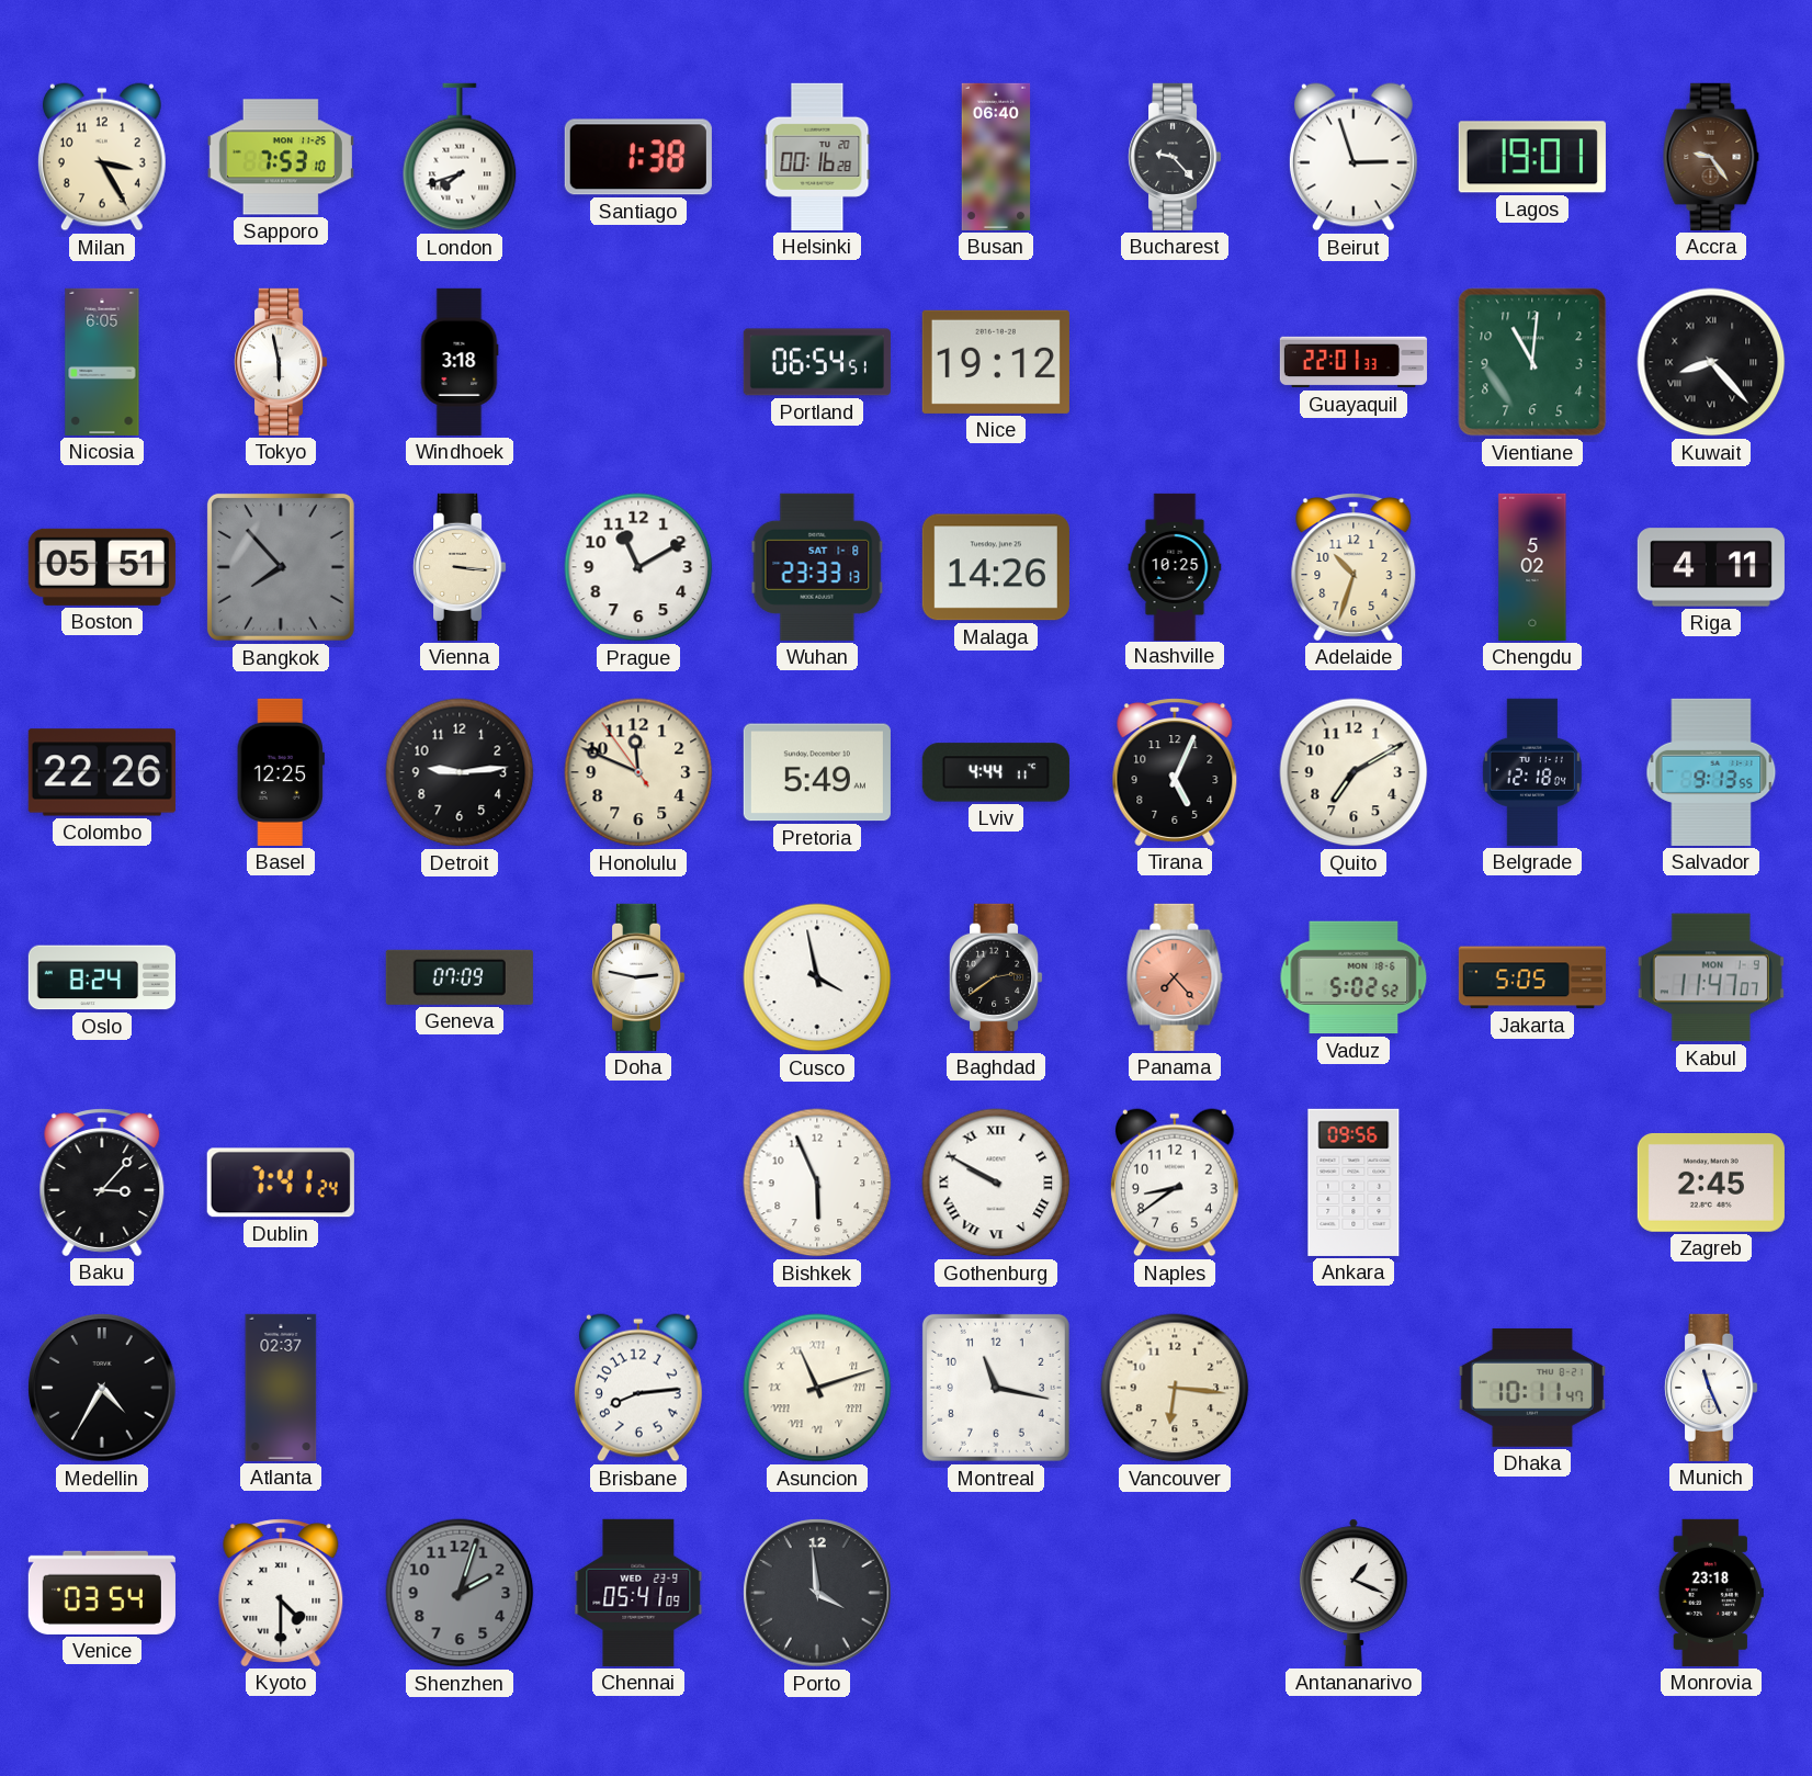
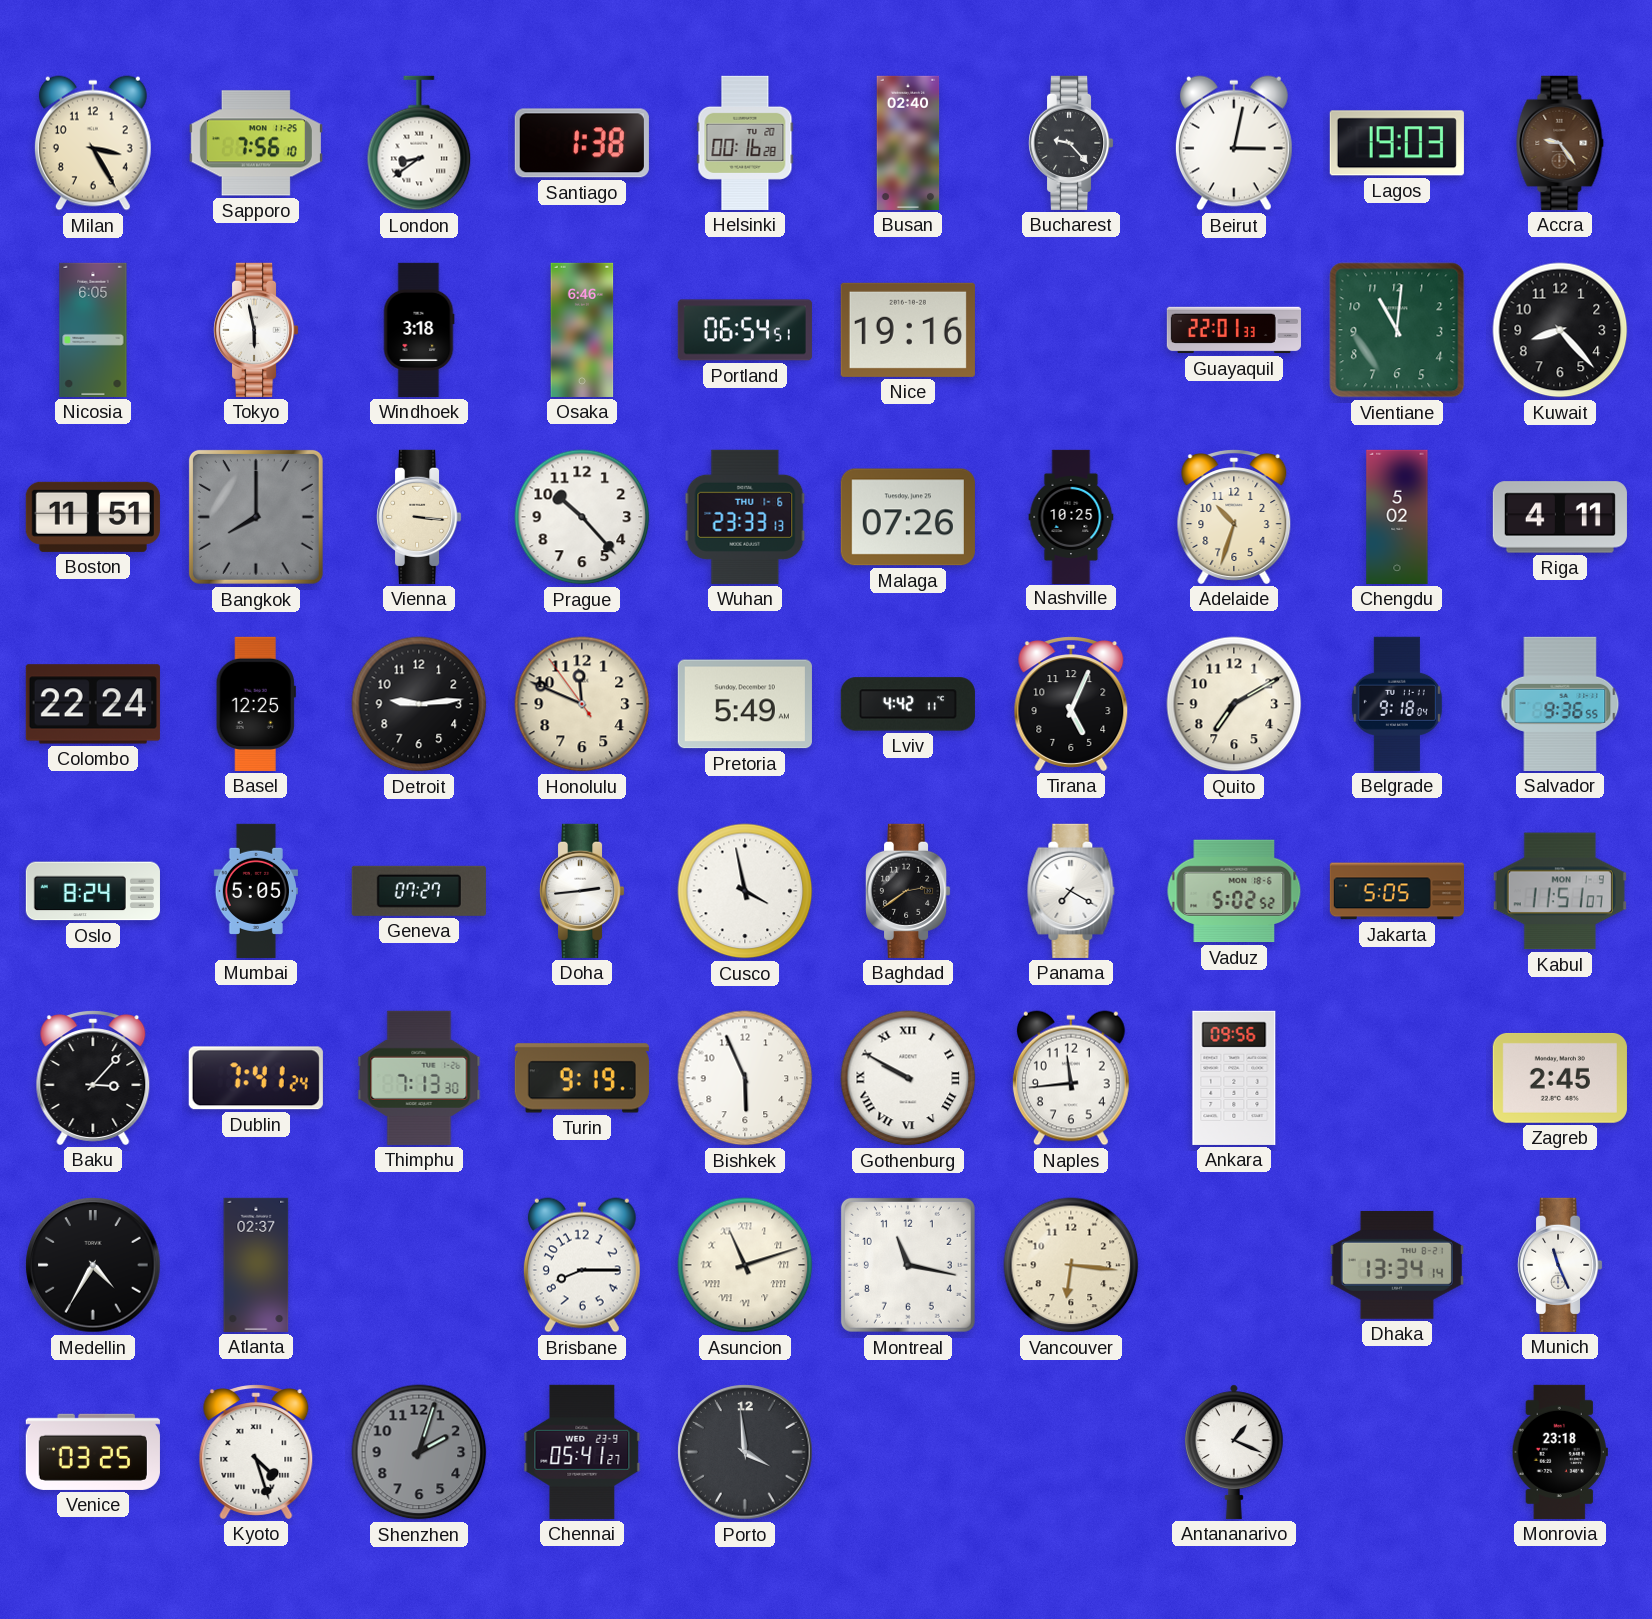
Sapporo: 7:53 -> 7:56 (256, 143)
London: 7:42 -> 8:39 (419, 143)
Busan: 06:40 -> 02:40 (908, 143)
Beirut: 2:57 -> 3:02 (1234, 143)
Lagos: 19:01 -> 19:03 (1397, 143)
Osaka: none -> 6:46 (582, 330)
Nice: 19:12 -> 19:16 (908, 330)
Kuwait numerals: Roman -> Arabic (1560, 330)
Boston: 05:51 -> 11:51 (93, 517)
Bangkok: 7:53 -> 8:00 (256, 517)
Prague: 11:10 -> 10:23 (582, 517)
Wuhan date: SAT 1-8 -> THU 1-6 (745, 517)
Malaga: 14:26 -> 07:26 (908, 517)
Colombo: 22:26 -> 22:24 (93, 704)
Lviv: 4:44 -> 4:42 (908, 704)
Belgrade: 12:18 -> 9:18 (1397, 704)
Salvador: 9:13 -> 9:36 (1560, 704)
Mumbai: none -> 5:05 (256, 891)
Geneva: 07:09 -> 07:27 (419, 891)
Doha: 2:47 -> 2:44 (583, 891)
Panama: 7:23 -> 7:20 (1071, 891)
Panama dial: salmon -> white (1071, 891)
Kabul: 11:47 -> 11:51 (1560, 891)
Thimphu: none -> 7:13 (419, 1078)
Turin: none -> 9:19 (582, 1078)
Naples: 8:39 -> 11:44 (1071, 1078)
Brisbane: 8:14 -> 8:15 (582, 1265)
Dhaka: 10:11 -> 13:34 (1397, 1265)
Venice: 03:54 -> 03:25 (93, 1452)
Kyoto: 4:30 -> 4:27 (256, 1452)
Chennai: 05:41:09 -> 05:41:27 (582, 1452)
